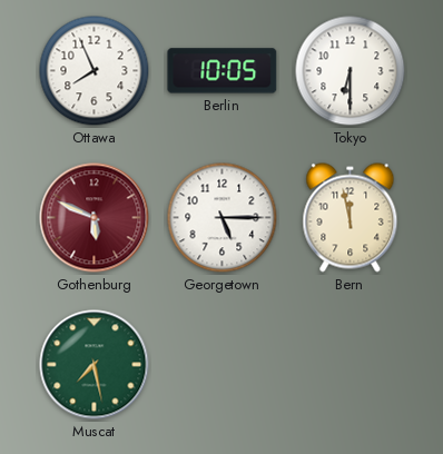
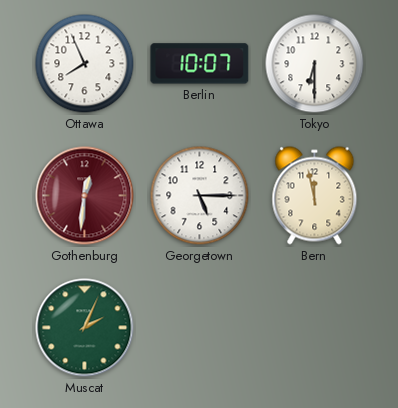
Berlin: 10:05 -> 10:07 (200, 64)
Gothenburg: 5:49 -> 12:31 (85, 196)
Muscat: 7:28 -> 2:04 (85, 328)
